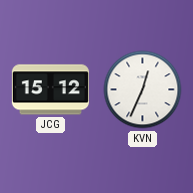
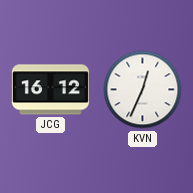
JCG: 15:12 -> 16:12 (50, 90)
